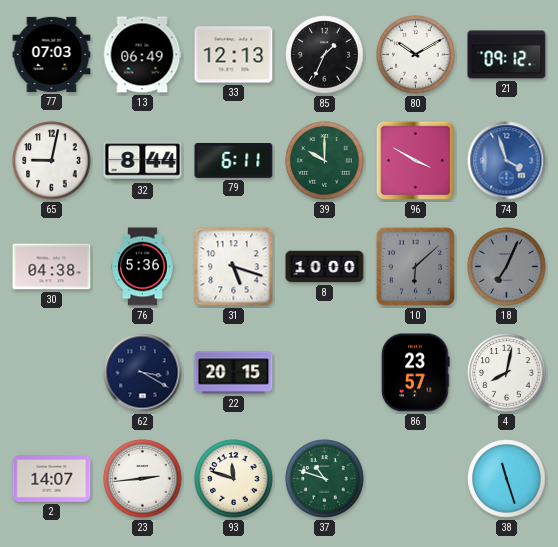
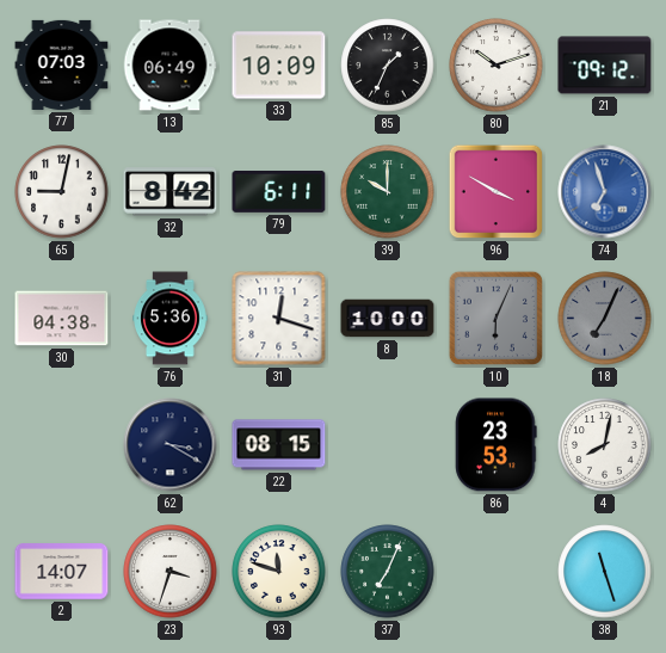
33: 12:13 -> 10:09 (279, 66)
80: 10:10 -> 10:12 (497, 66)
32: 8:44 -> 8:42 (171, 192)
74: 3:57 -> 6:57 (605, 192)
31: 5:18 -> 12:18 (279, 319)
10: 6:08 -> 6:04 (495, 318)
22: 20:15 -> 08:15 (279, 445)
86: 23:57 -> 23:53 (497, 445)
23: 2:44 -> 3:33 (171, 572)
37: 10:48 -> 7:04 (388, 572)
